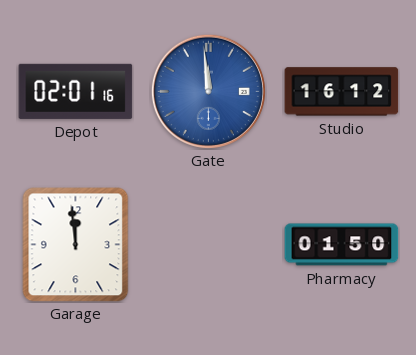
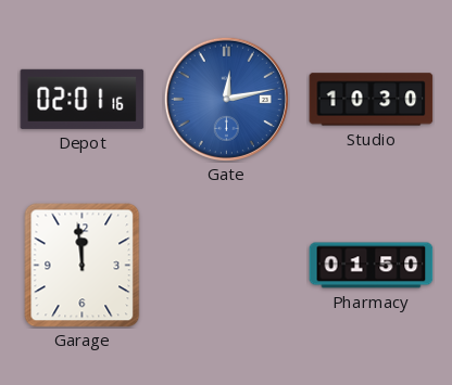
Gate: 11:59 -> 12:13 (226, 99)
Studio: 16:12 -> 10:30 (372, 100)
